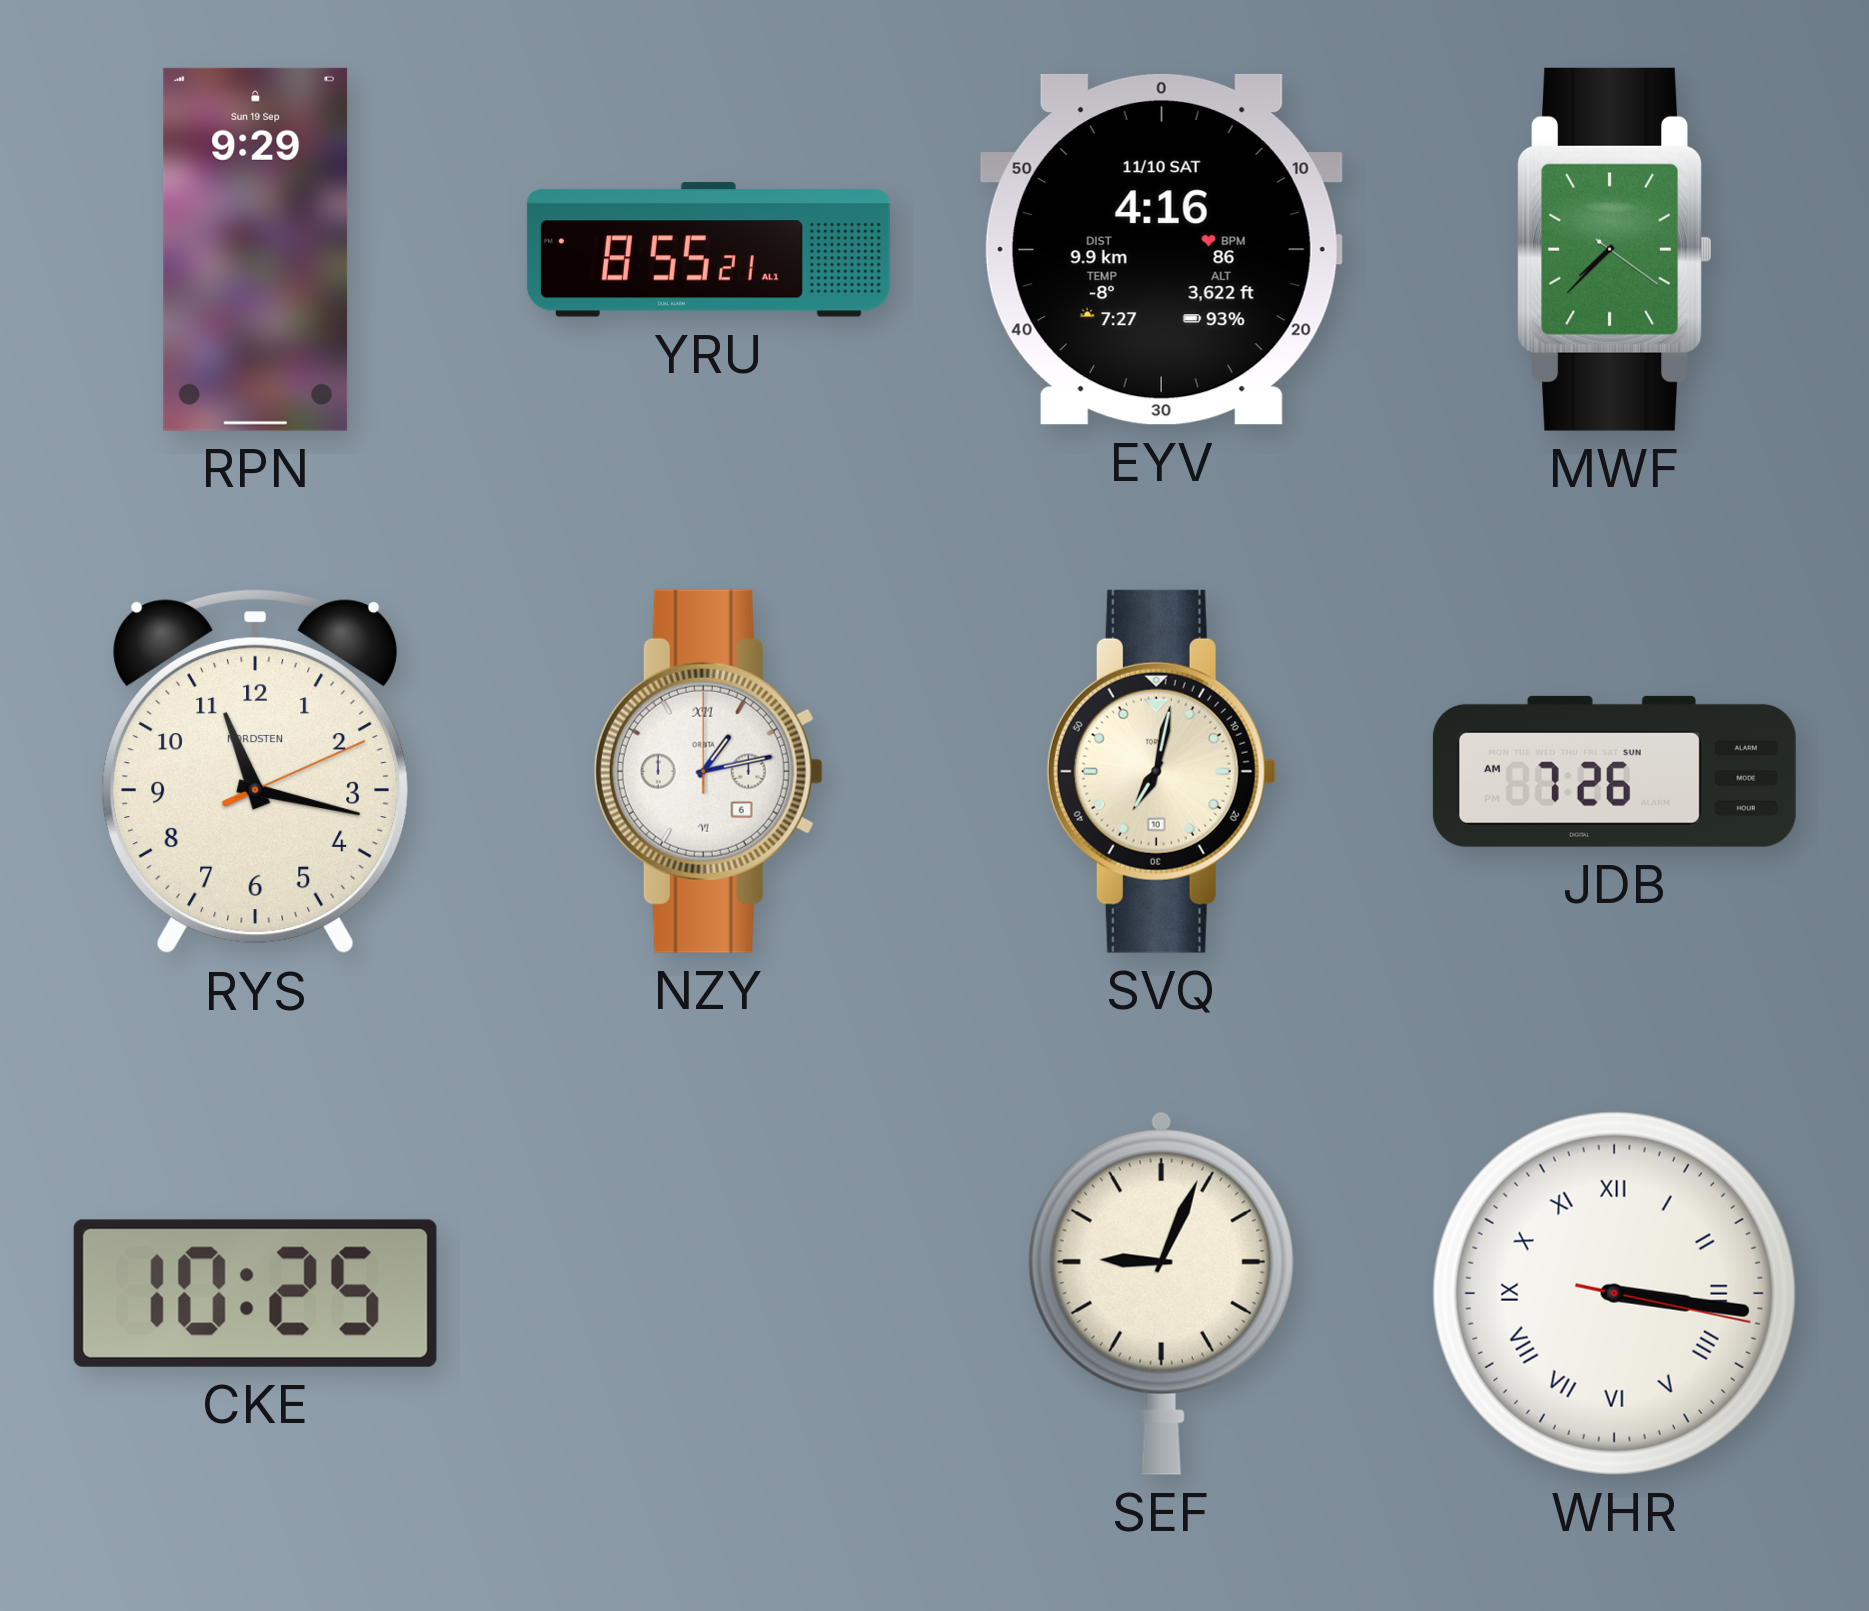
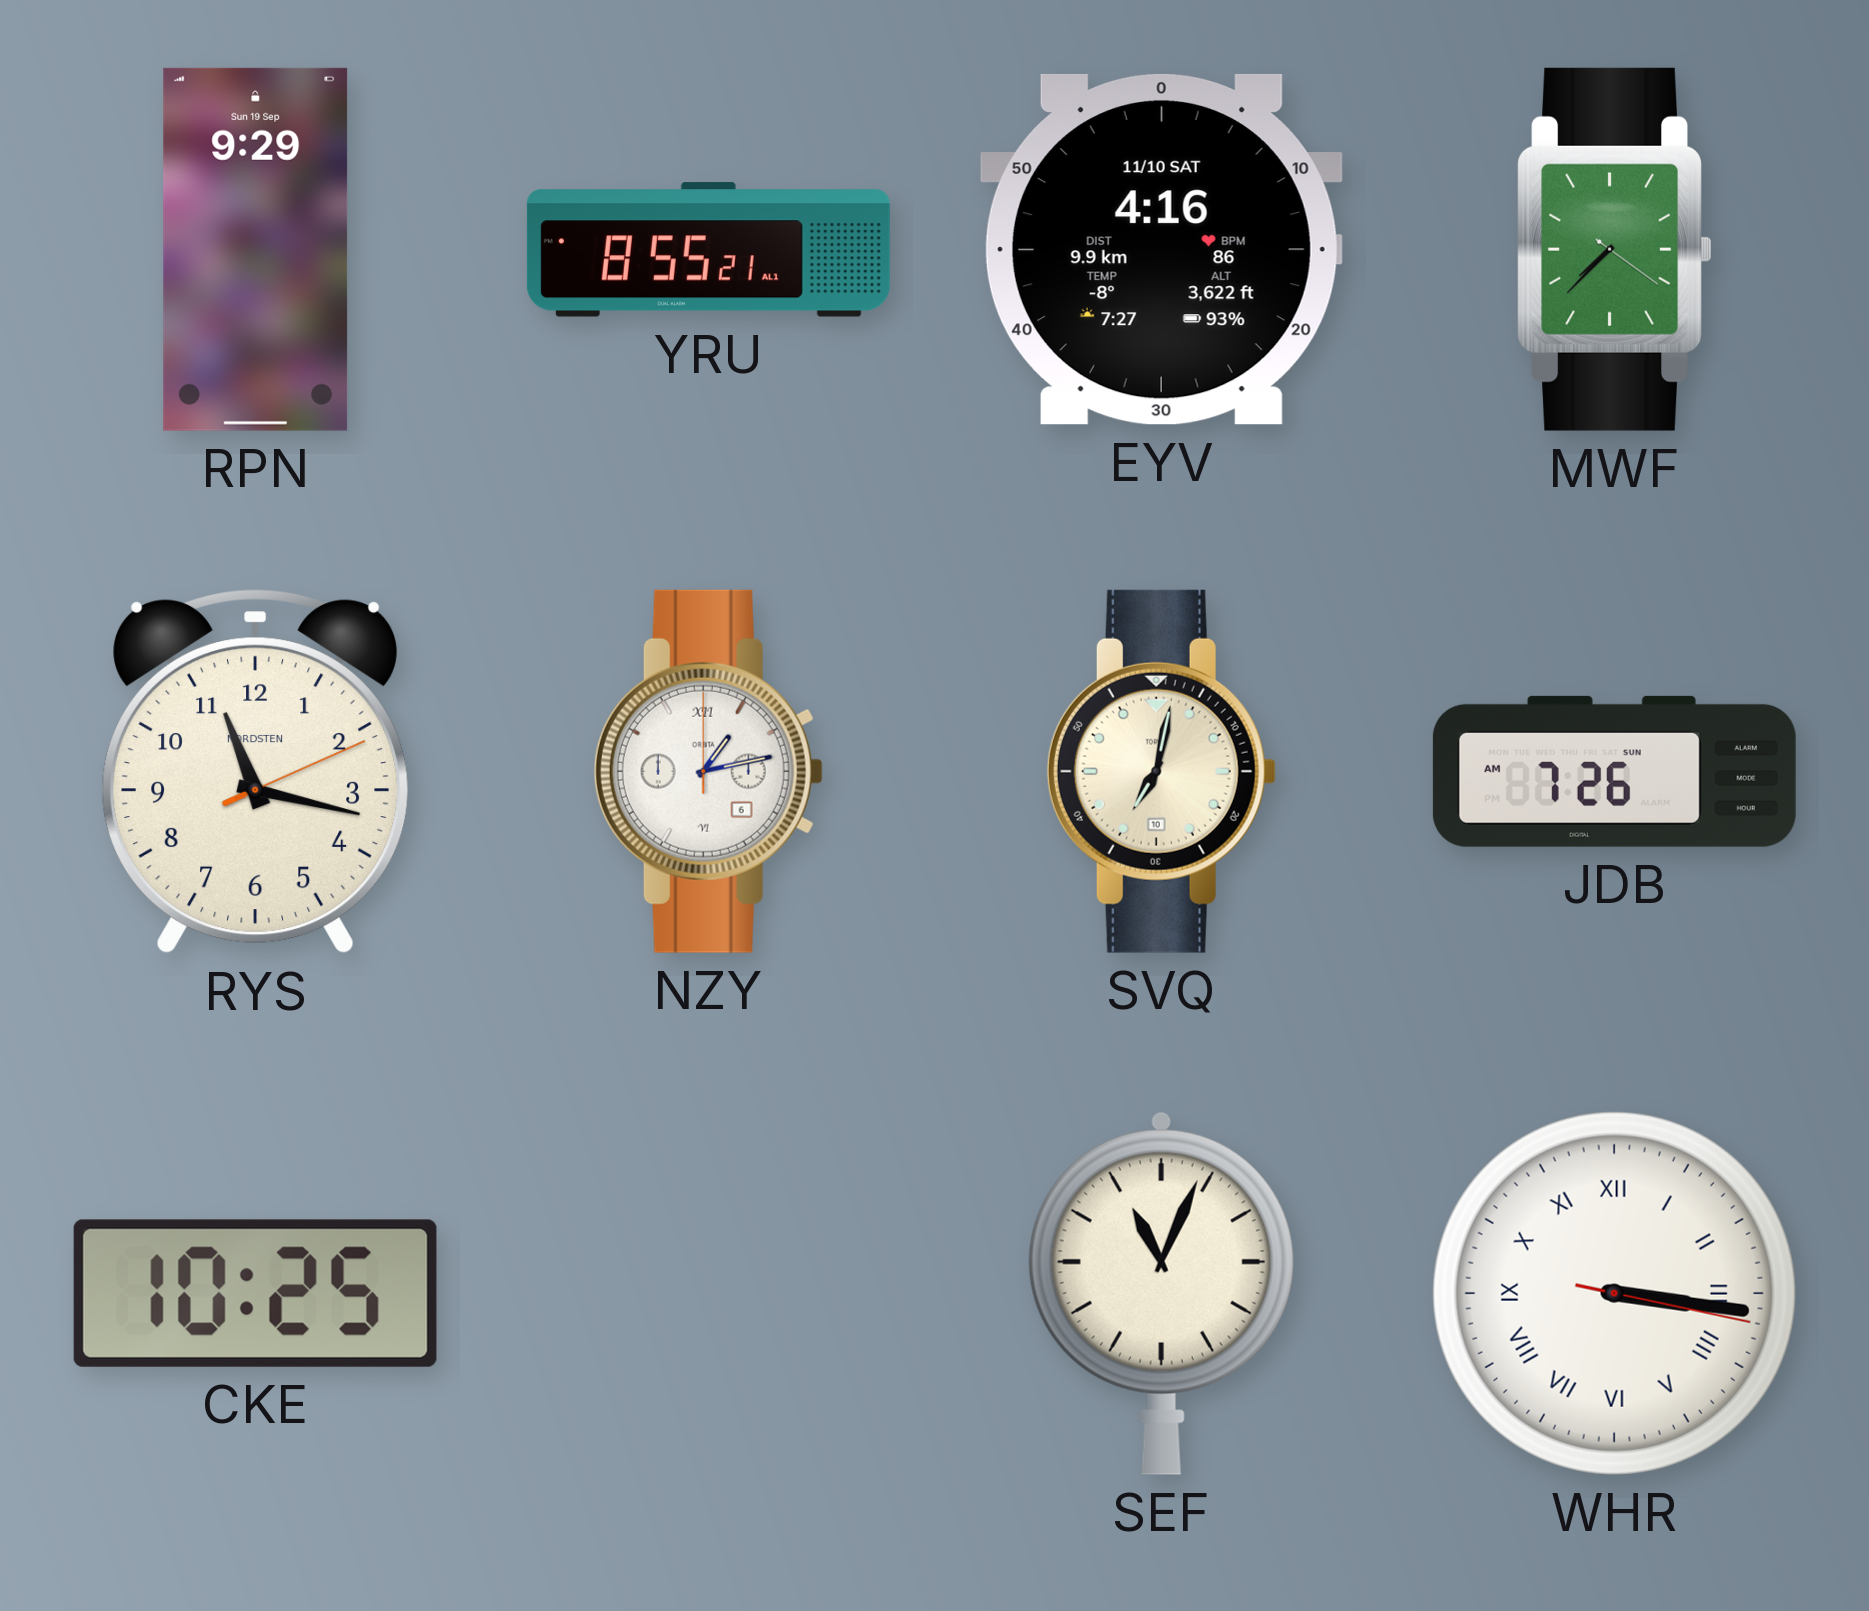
SEF: 9:04 -> 11:04 (1161, 1293)
